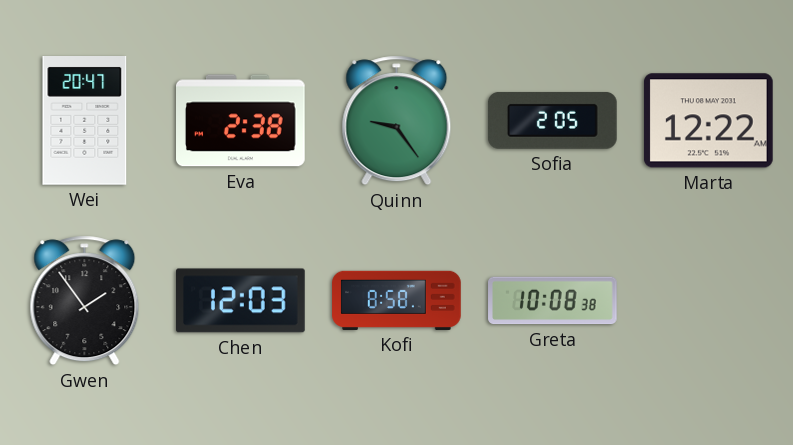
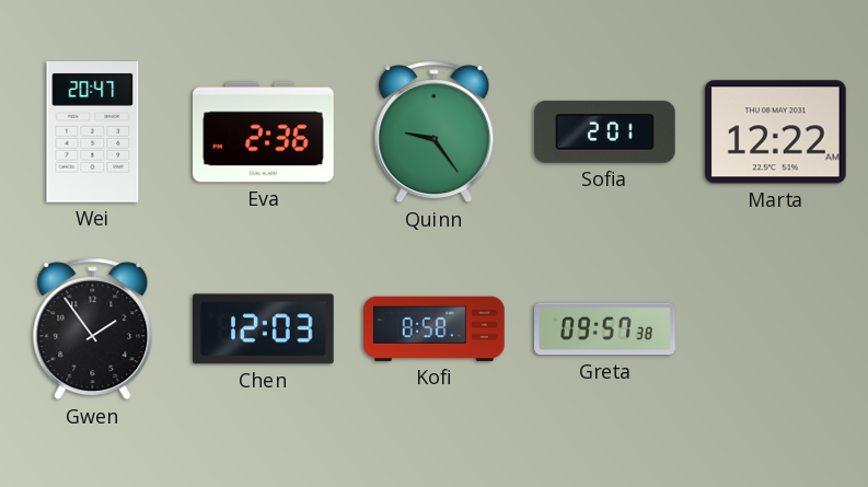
Eva: 2:38 -> 2:36 (264, 132)
Sofia: 2:05 -> 2:01 (605, 131)
Greta: 10:08 -> 09:57 (605, 329)
